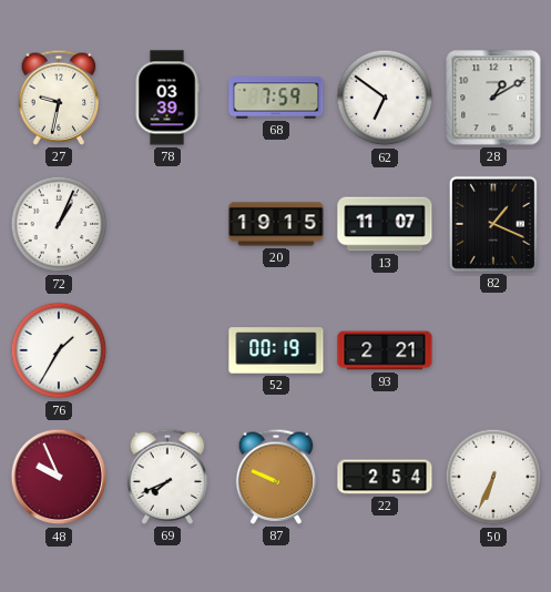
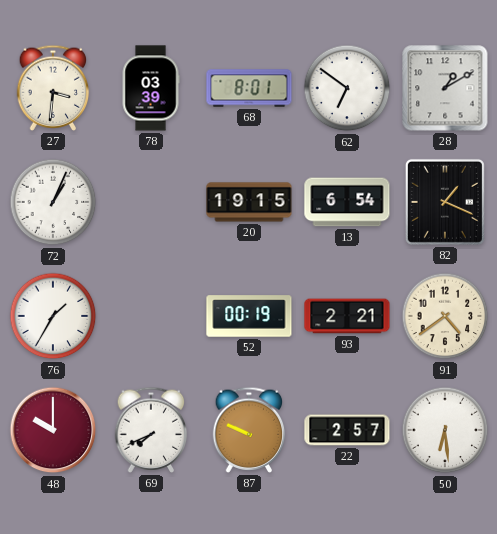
27: 9:32 -> 3:31 (53, 88)
68: 7:59 -> 8:01 (249, 88)
13: 11:07 -> 6:54 (347, 202)
91: none -> 4:39 (445, 316)
48: 9:56 -> 10:00 (53, 430)
22: 2:54 -> 2:57 (347, 430)
50: 6:34 -> 6:29 (445, 430)
